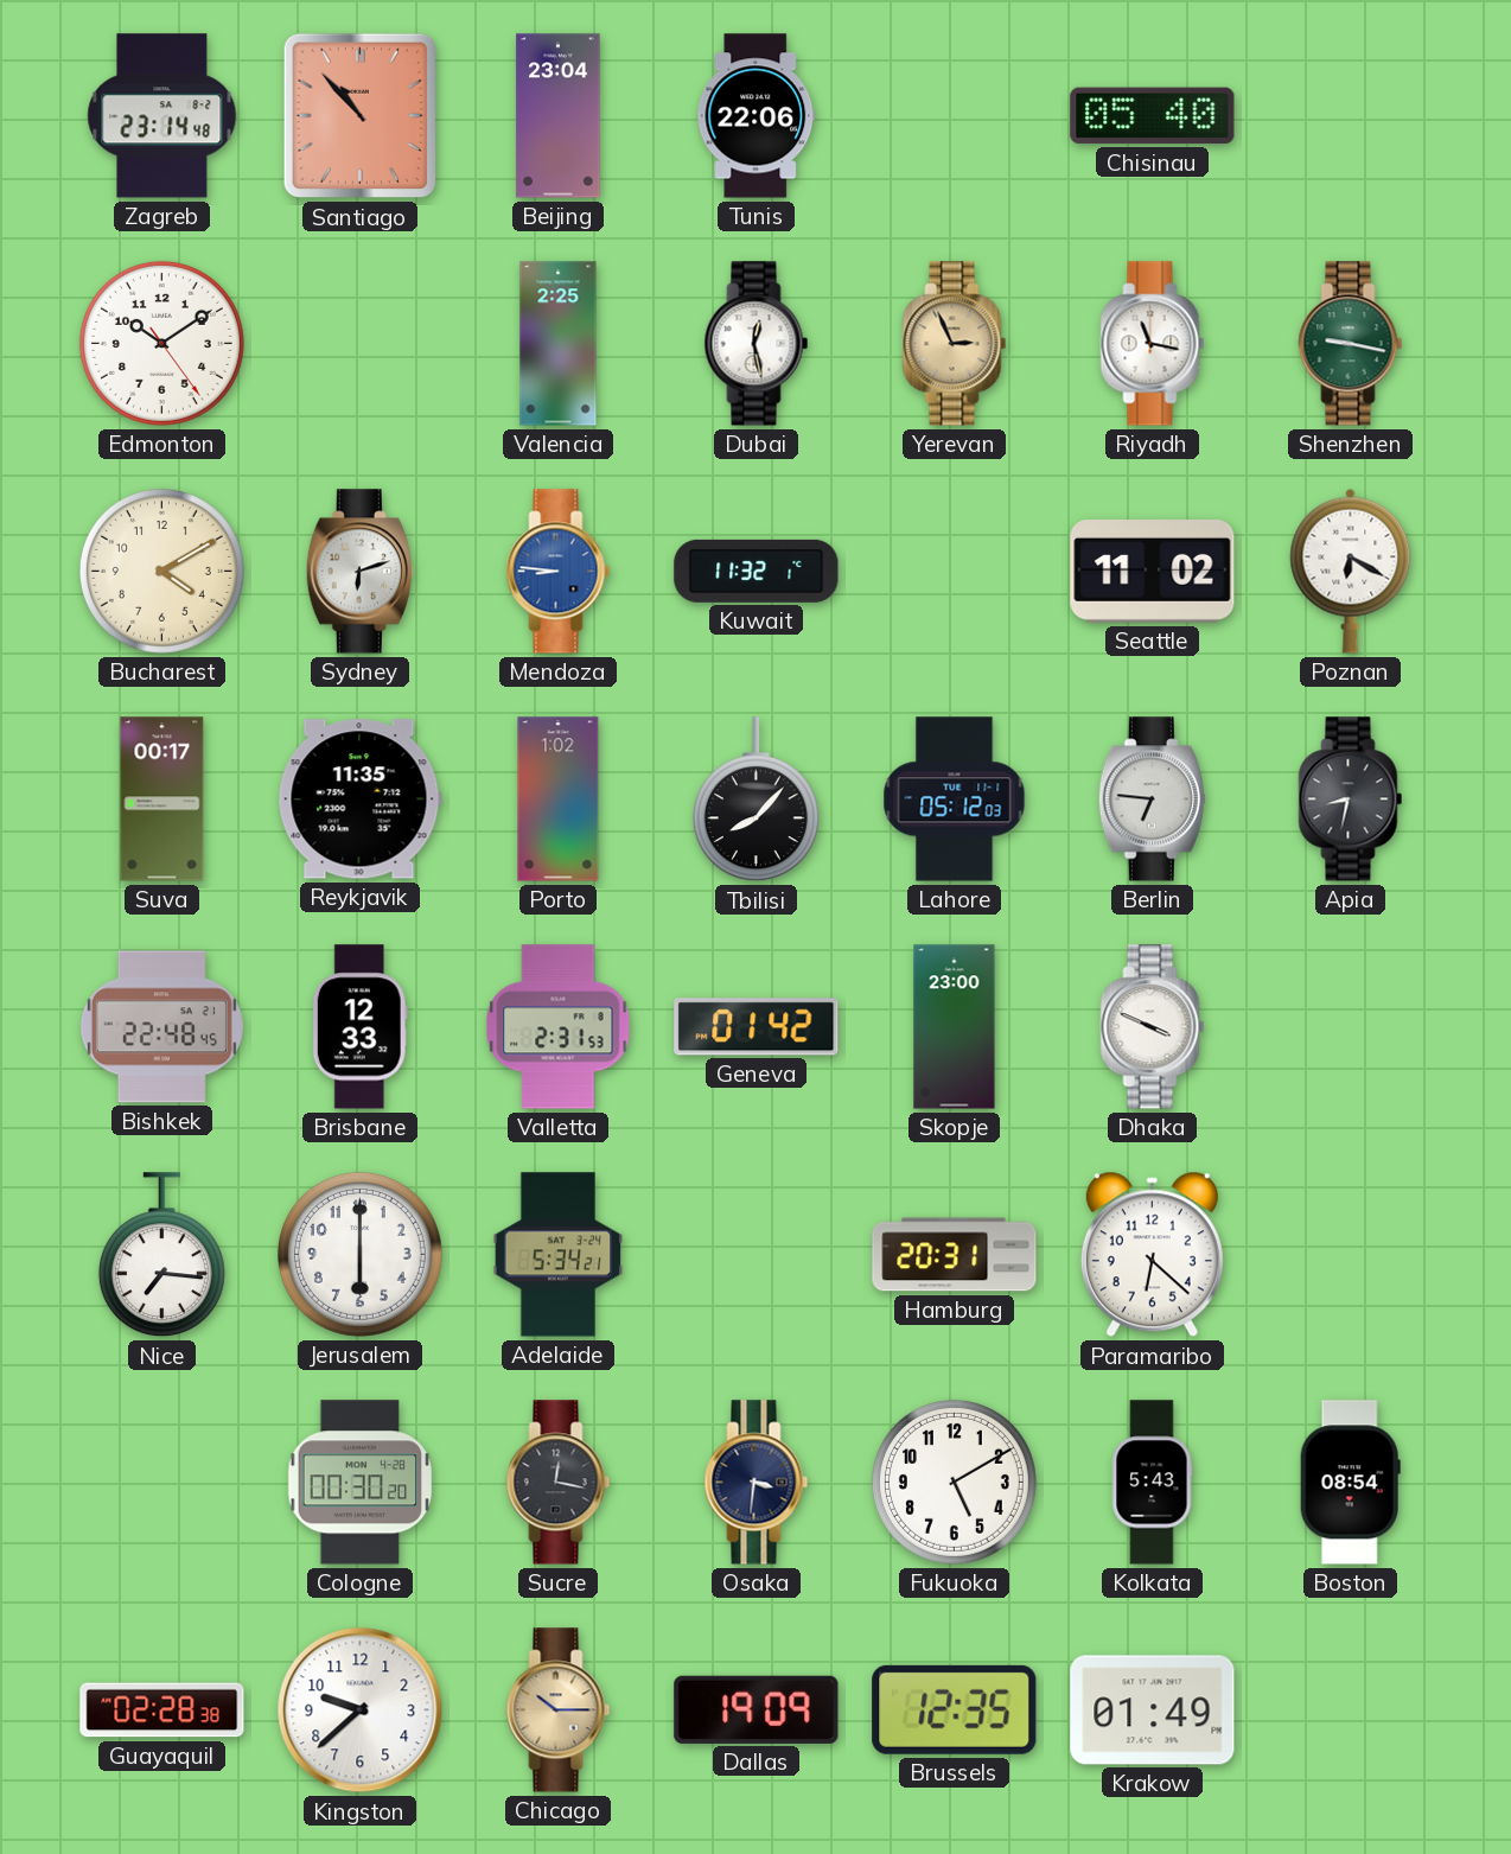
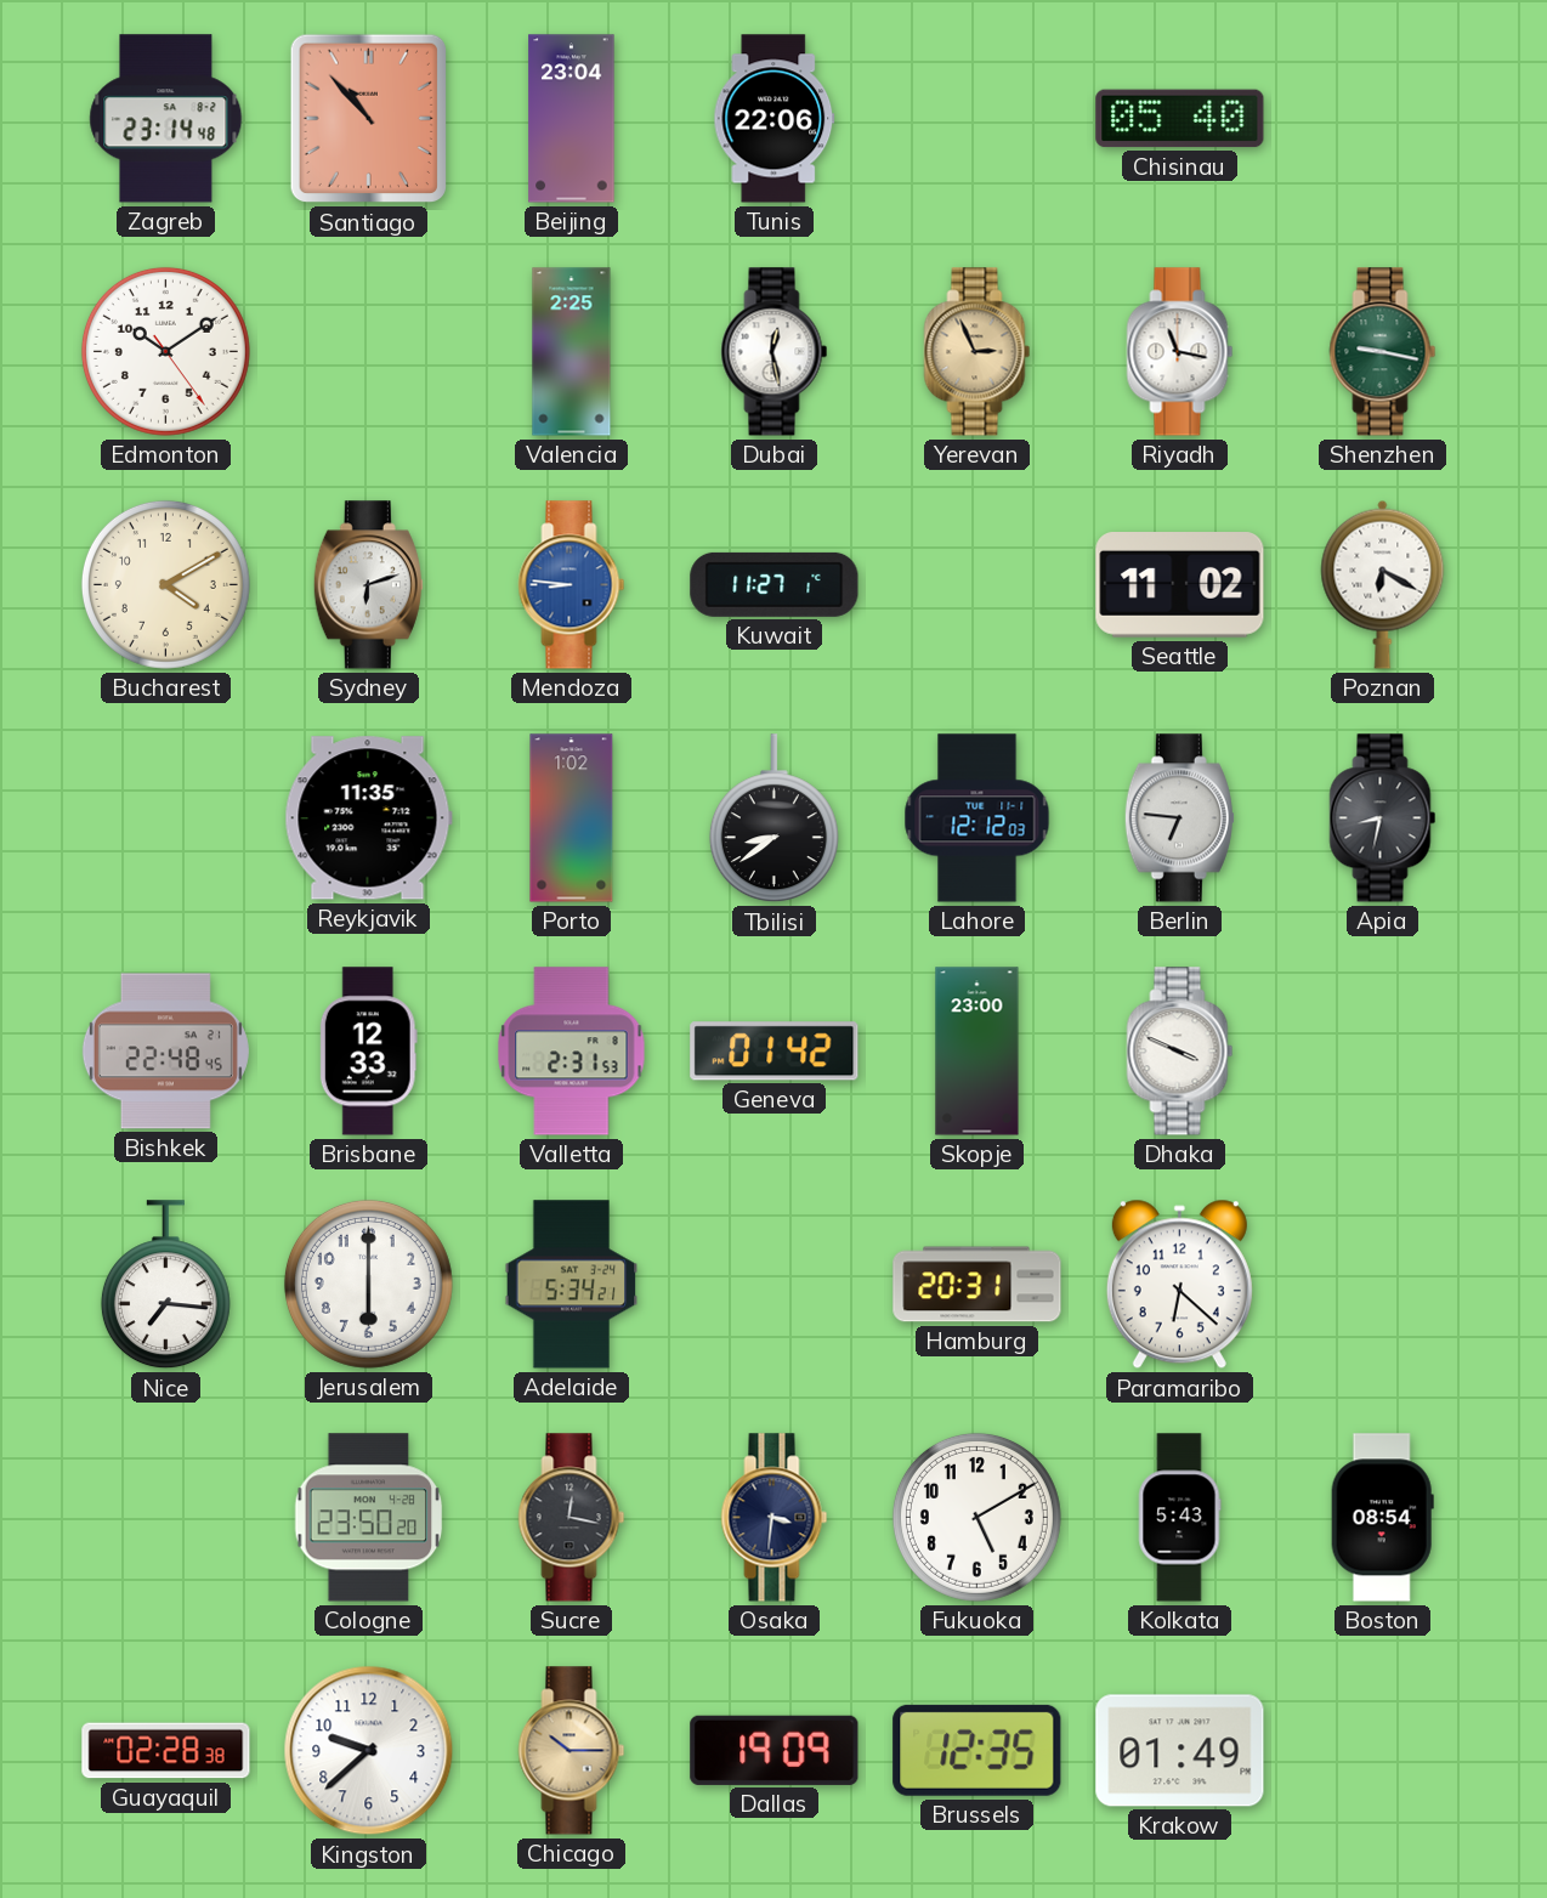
Kuwait: 11:32 -> 11:27 (775, 584)
Suva: 00:17 -> none (162, 799)
Tbilisi: 8:07 -> 8:39 (773, 818)
Lahore: 05:12 -> 12:12 (977, 818)
Cologne: 00:30 -> 23:50 (369, 1518)
